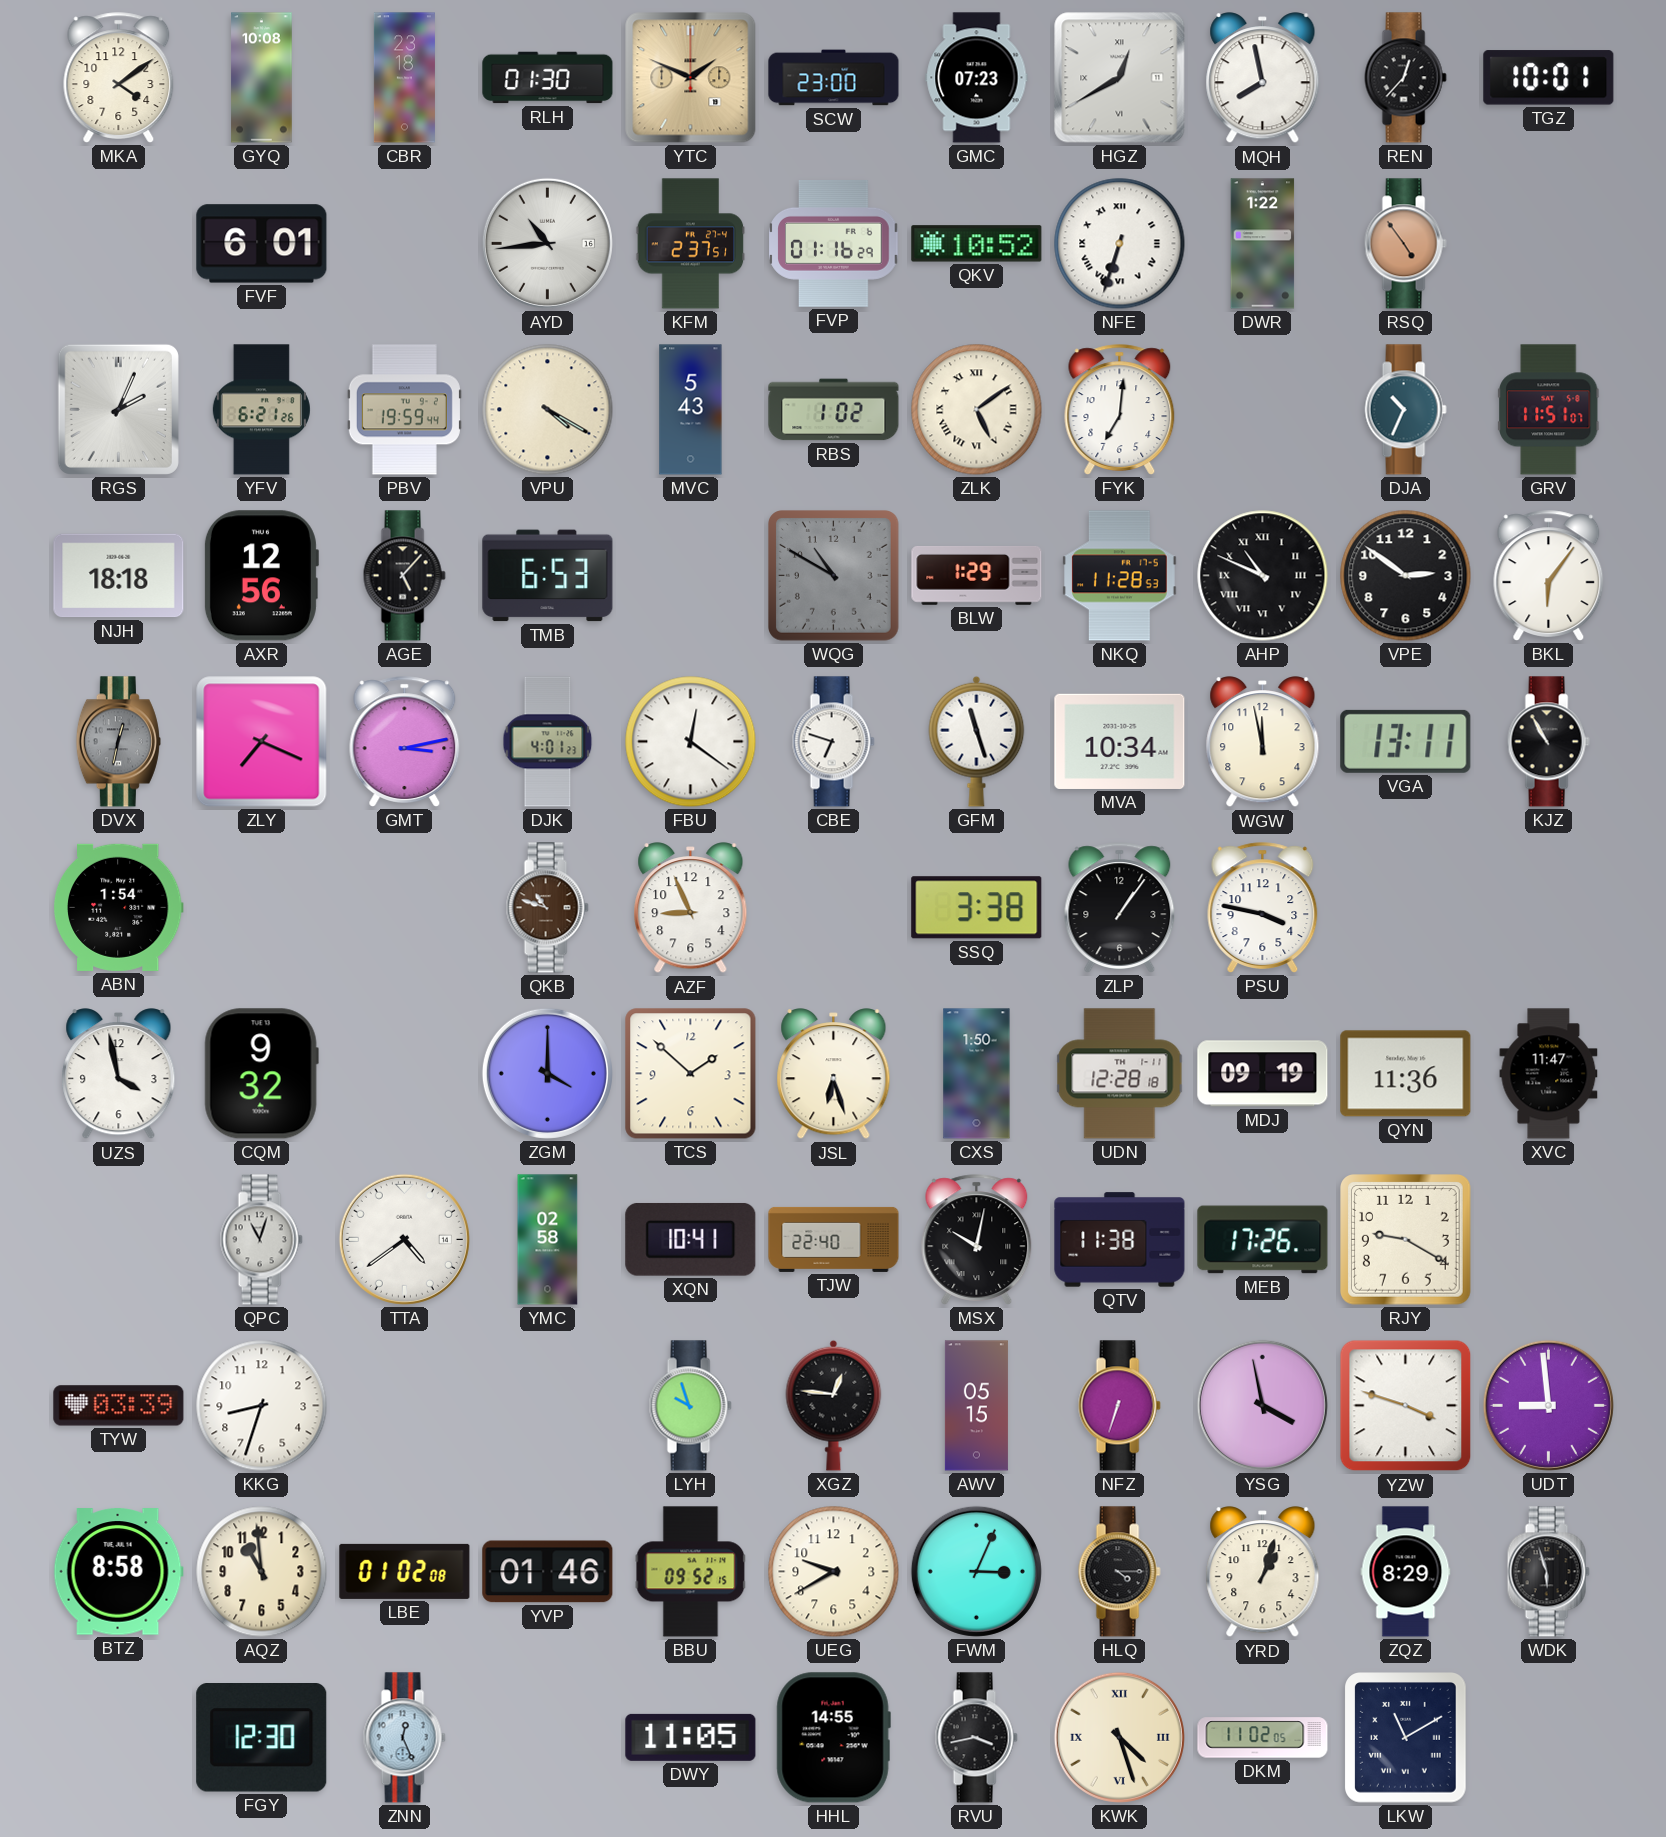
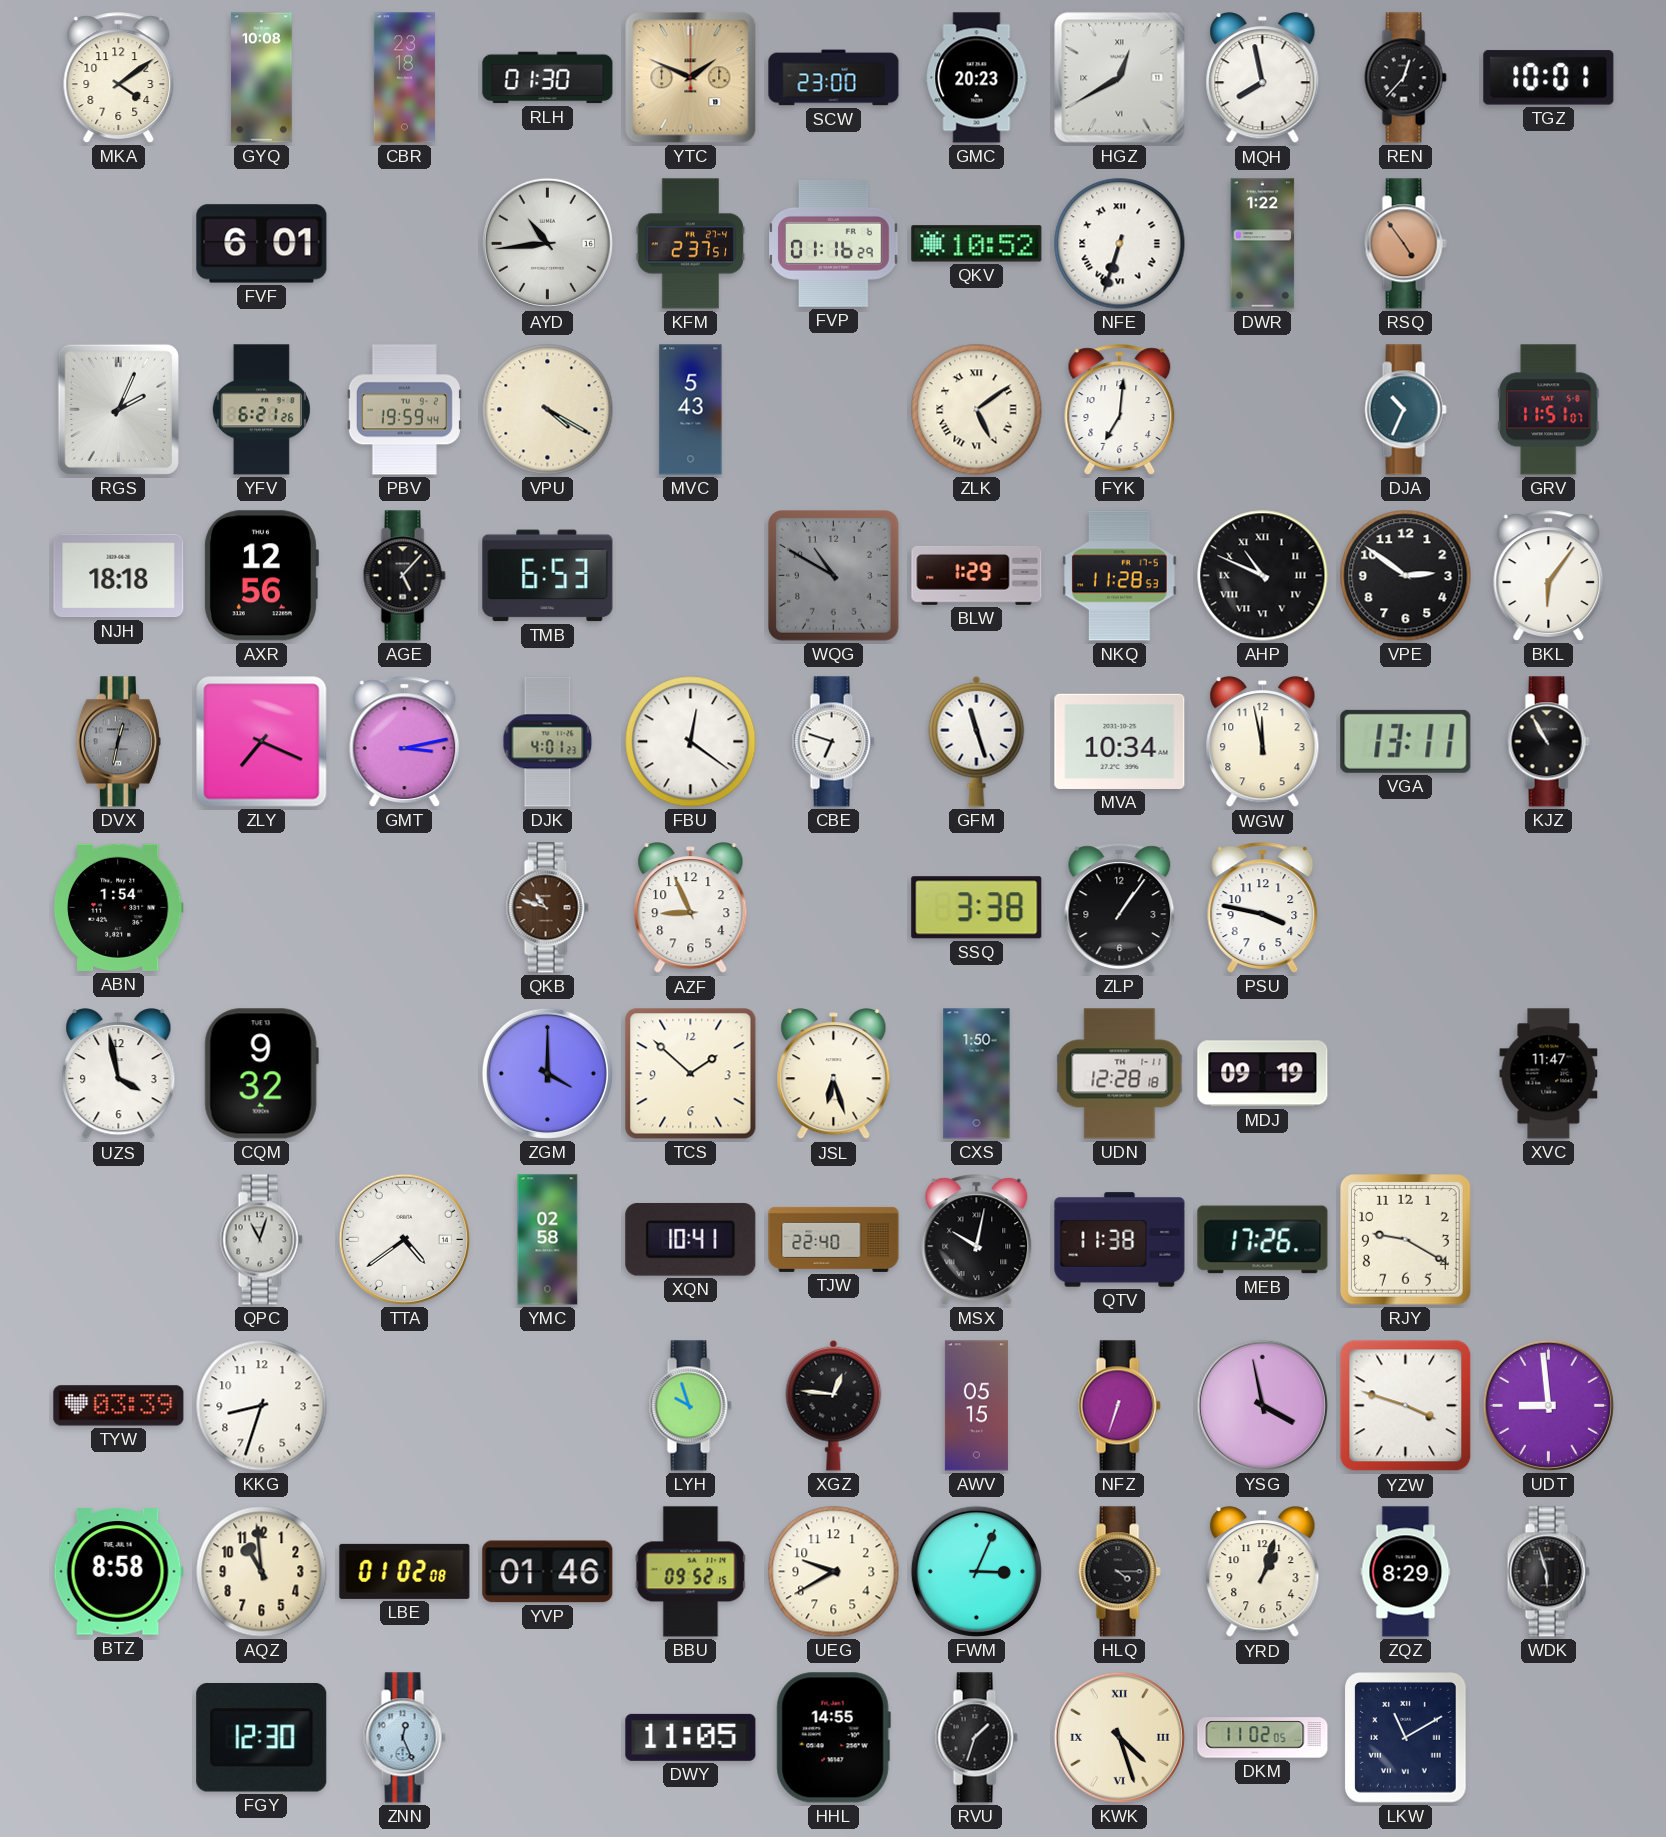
GMC: 07:23 -> 20:23 (977, 78)
RBS: 1:02 -> none (834, 410)
QYN: 11:36 -> none (1406, 1074)
RVU: 3:43 -> 1:33 (976, 1738)
